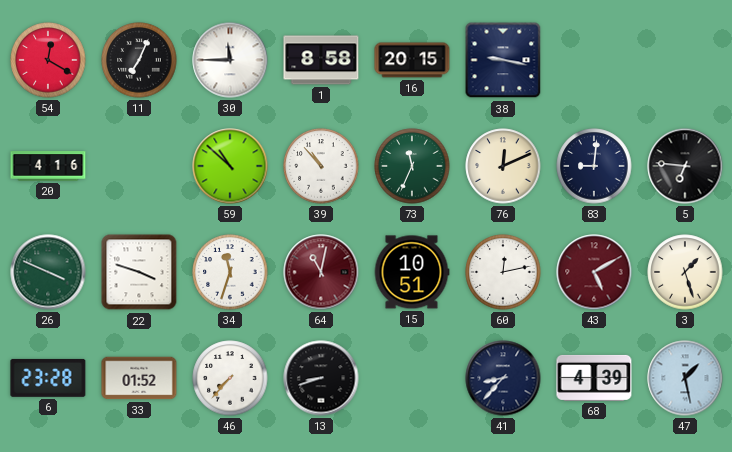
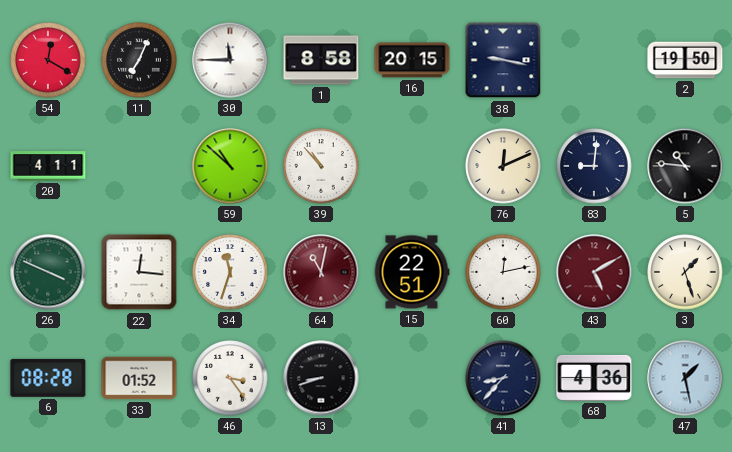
2: none -> 19:50 (685, 60)
20: 4:16 -> 4:11 (48, 166)
73: 11:34 -> none (412, 166)
5: 6:46 -> 10:46 (685, 166)
22: 3:48 -> 12:16 (139, 272)
15: 10:51 -> 22:51 (412, 272)
6: 23:28 -> 08:28 (48, 378)
46: 7:37 -> 3:24 (230, 378)
68: 4:39 -> 4:36 (594, 378)
